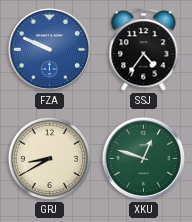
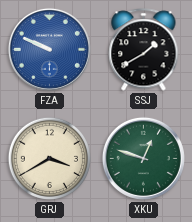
SSJ: 4:36 -> 1:40 (144, 50)
GRJ: 8:40 -> 3:40 (49, 158)
